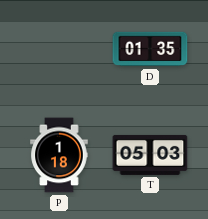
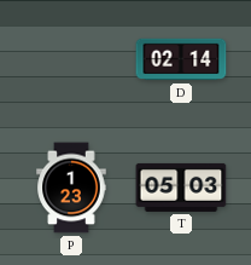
D: 01:35 -> 02:14 (181, 59)
P: 1:18 -> 1:23 (71, 188)
